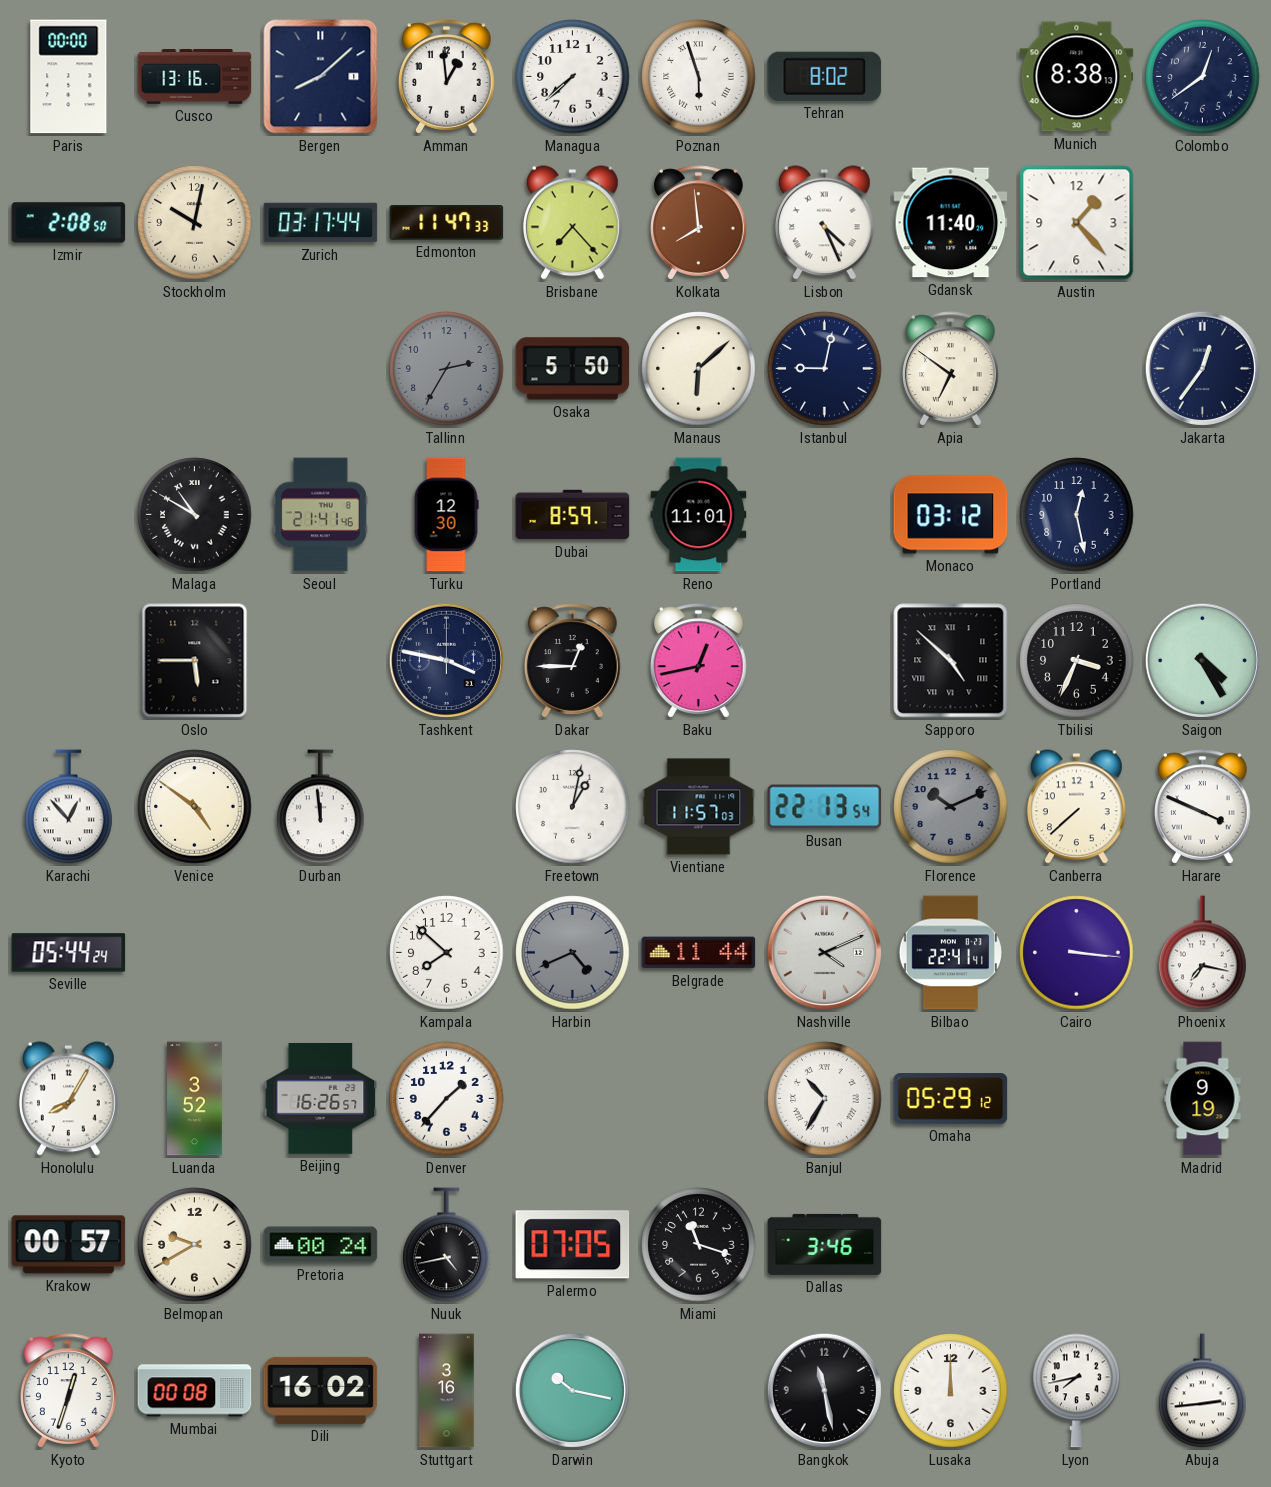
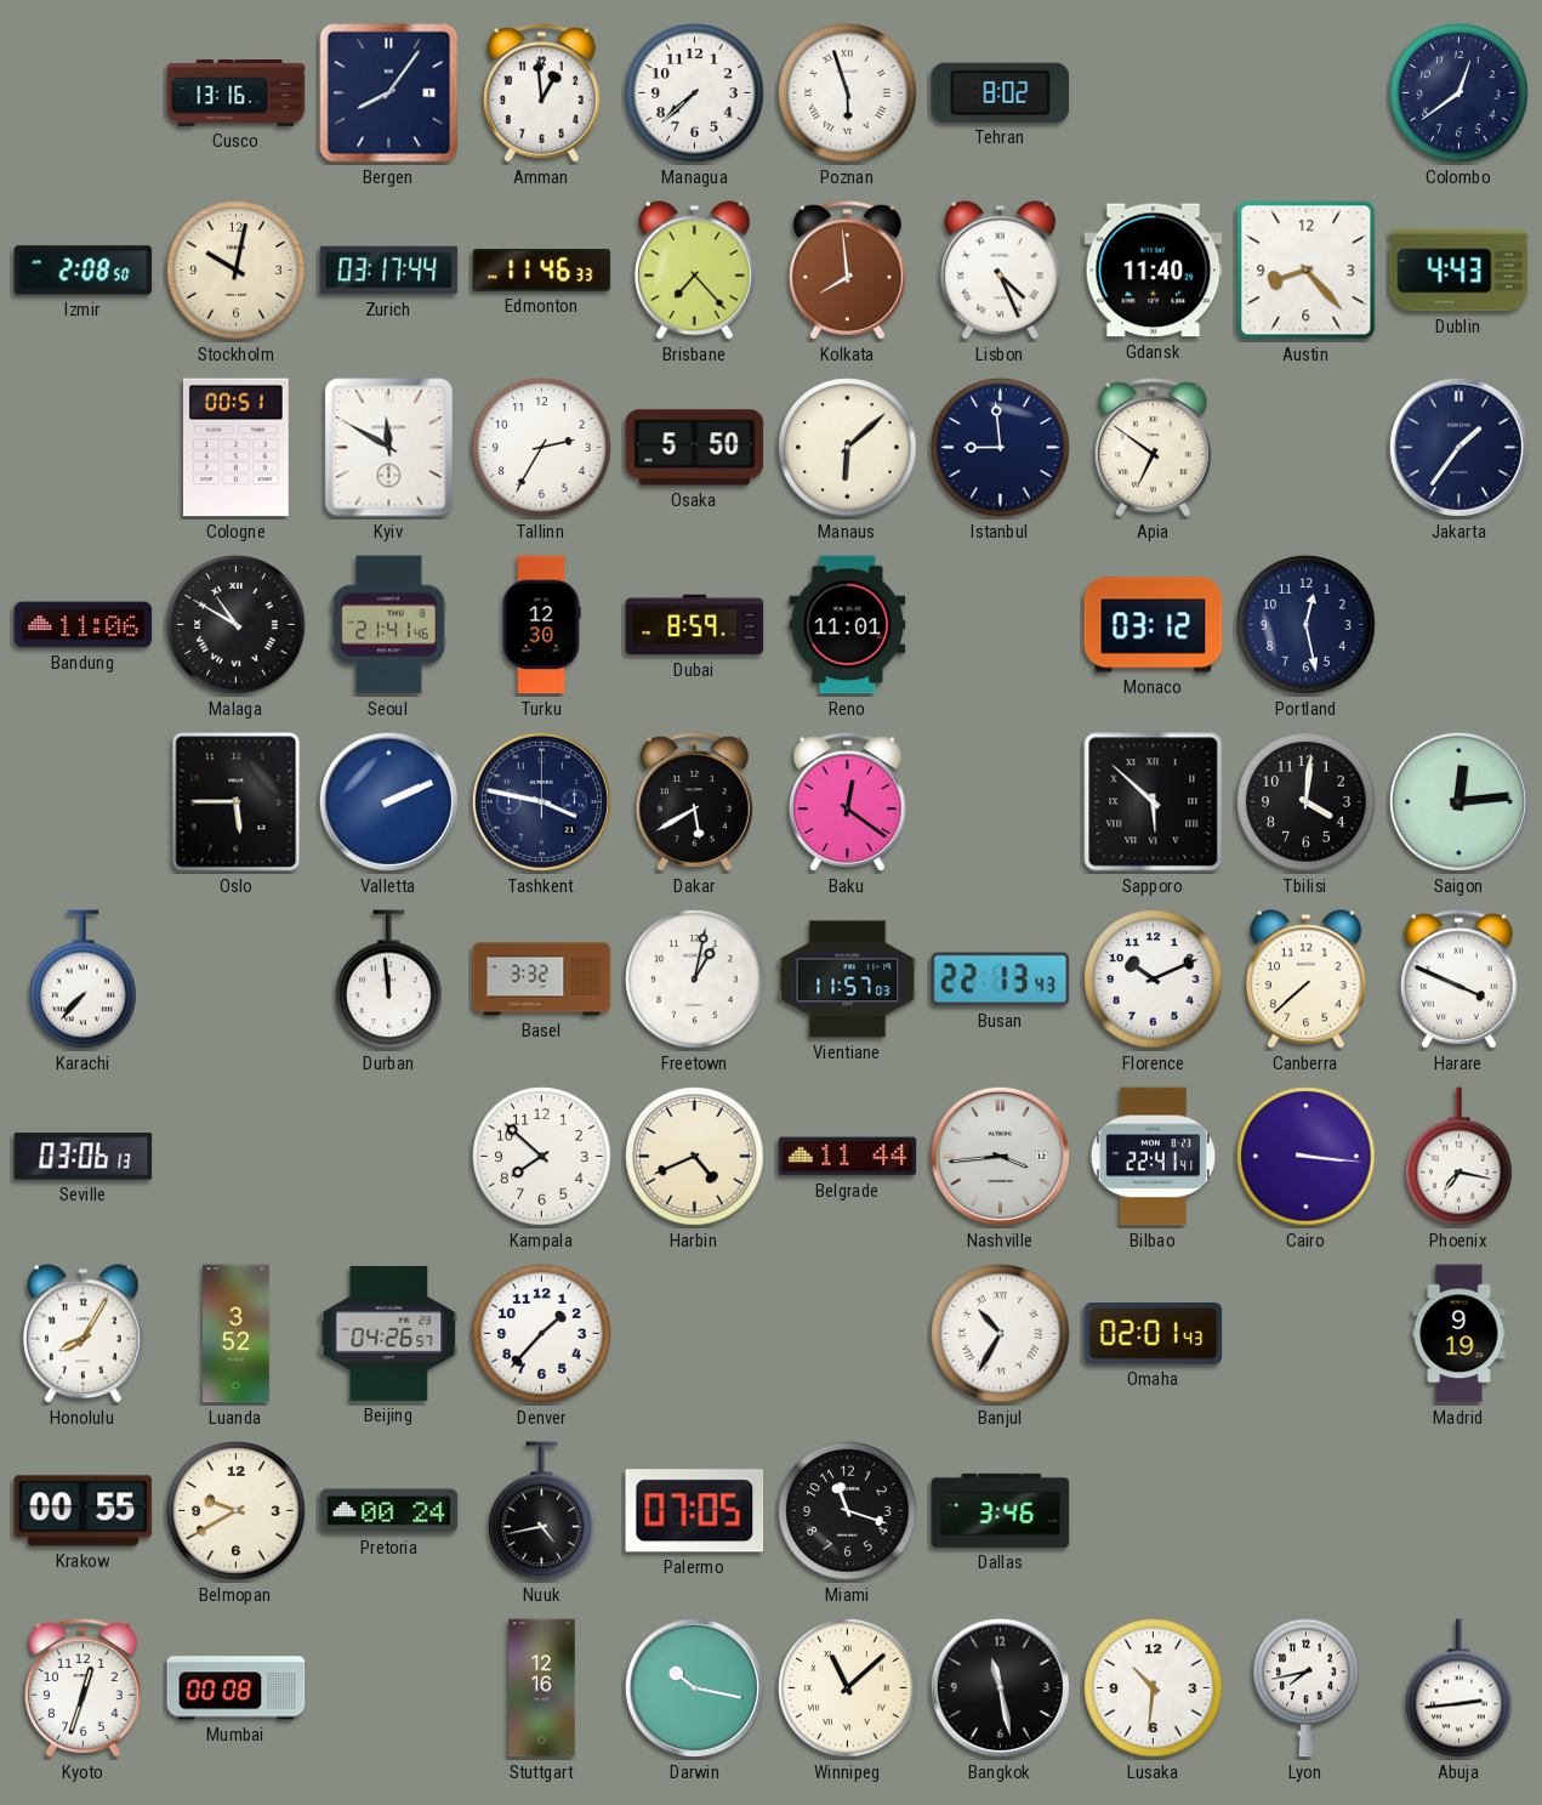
Paris: 00:00 -> none (69, 77)
Bergen: 8:08 -> 8:06 (389, 93)
Munich: 8:38 -> none (1077, 77)
Edmonton: 11:47 -> 11:46 (542, 271)
Austin: 1:23 -> 8:23 (1307, 271)
Dublin: none -> 4:43 (1460, 271)
Cologne: none -> 00:51 (235, 448)
Kyiv: none -> 11:50 (389, 448)
Tallinn dial: grey -> white (542, 448)
Istanbul: 9:02 -> 8:59 (1001, 448)
Jakarta: 12:36 -> 1:36 (1458, 447)
Bandung: none -> 11:06 (84, 625)
Valletta: none -> 2:11 (388, 801)
Dakar: 12:45 -> 5:40 (695, 802)
Baku: 12:43 -> 12:21 (848, 802)
Sapporo: 4:52 -> 5:52 (1154, 802)
Tbilisi: 3:34 -> 4:01 (1307, 802)
Saigon: 4:25 -> 12:14 (1458, 801)
Karachi: 12:53 -> 7:37 (84, 980)
Venice: 4:51 -> none (195, 807)
Basel: none -> 3:32 (542, 980)
Busan: 22:13:54 -> 22:13:43 (1001, 980)
Florence dial: grey -> white (1154, 980)
Seville: 05:44 -> 03:06 (84, 1157)
Harbin dial: grey -> cream (695, 1157)
Nashville: 4:11 -> 3:44 (1000, 1156)
Beijing: 16:26 -> 04:26 (389, 1333)
Omaha: 05:29 -> 02:01 (1154, 1334)
Krakow: 00:57 -> 00:55 (84, 1511)
Dili: 16:02 -> none (321, 1390)
Stuttgart: 3:16 -> 12:16 (542, 1688)
Winnipeg: none -> 11:08 (848, 1688)
Lusaka: 12:00 -> 10:31 (1154, 1688)
